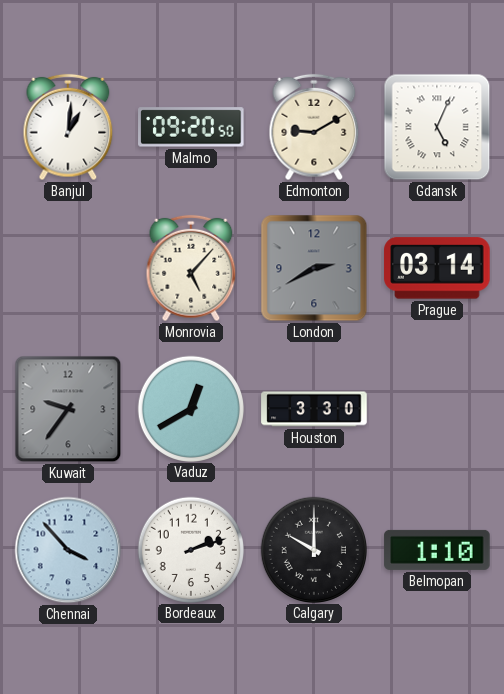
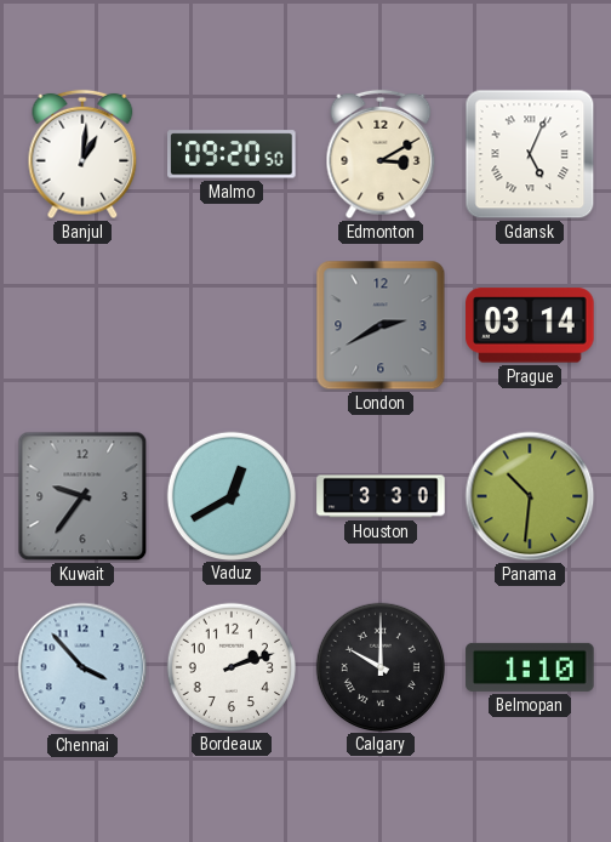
Edmonton: 9:10 -> 3:10 (381, 154)
Monrovia: 5:07 -> none (191, 268)
Panama: none -> 10:31 (530, 496)
